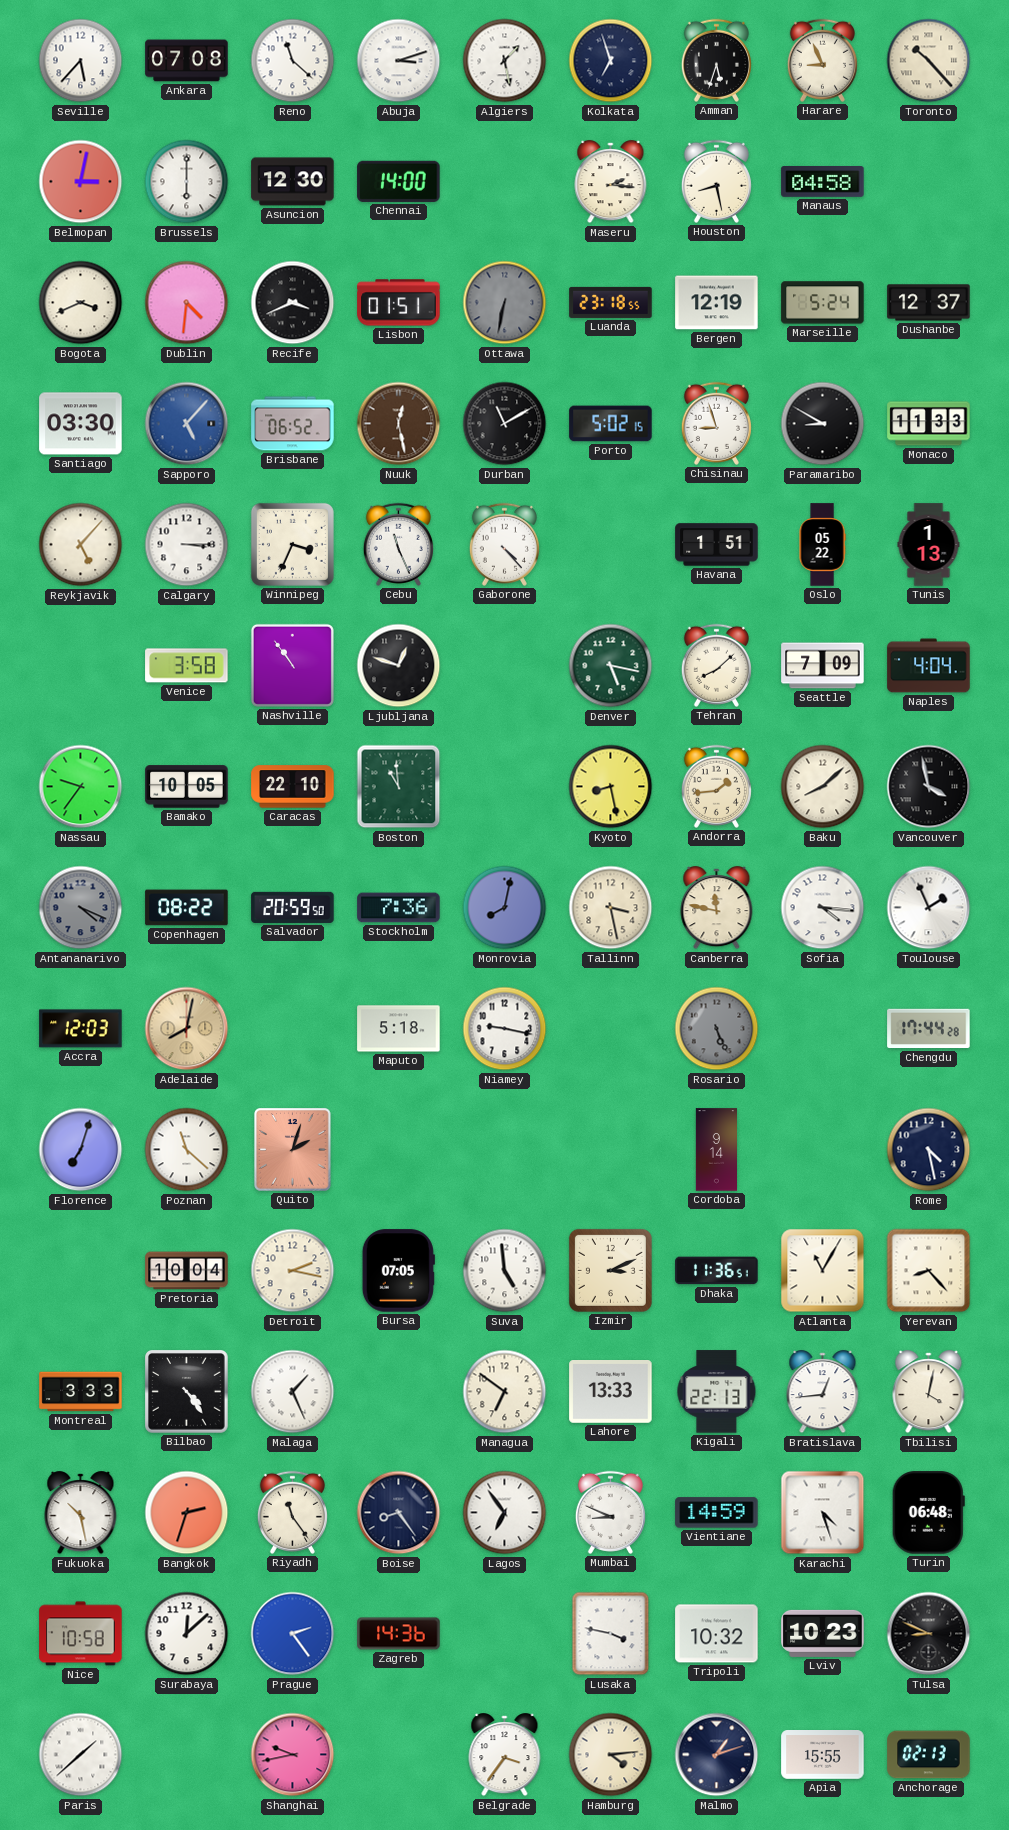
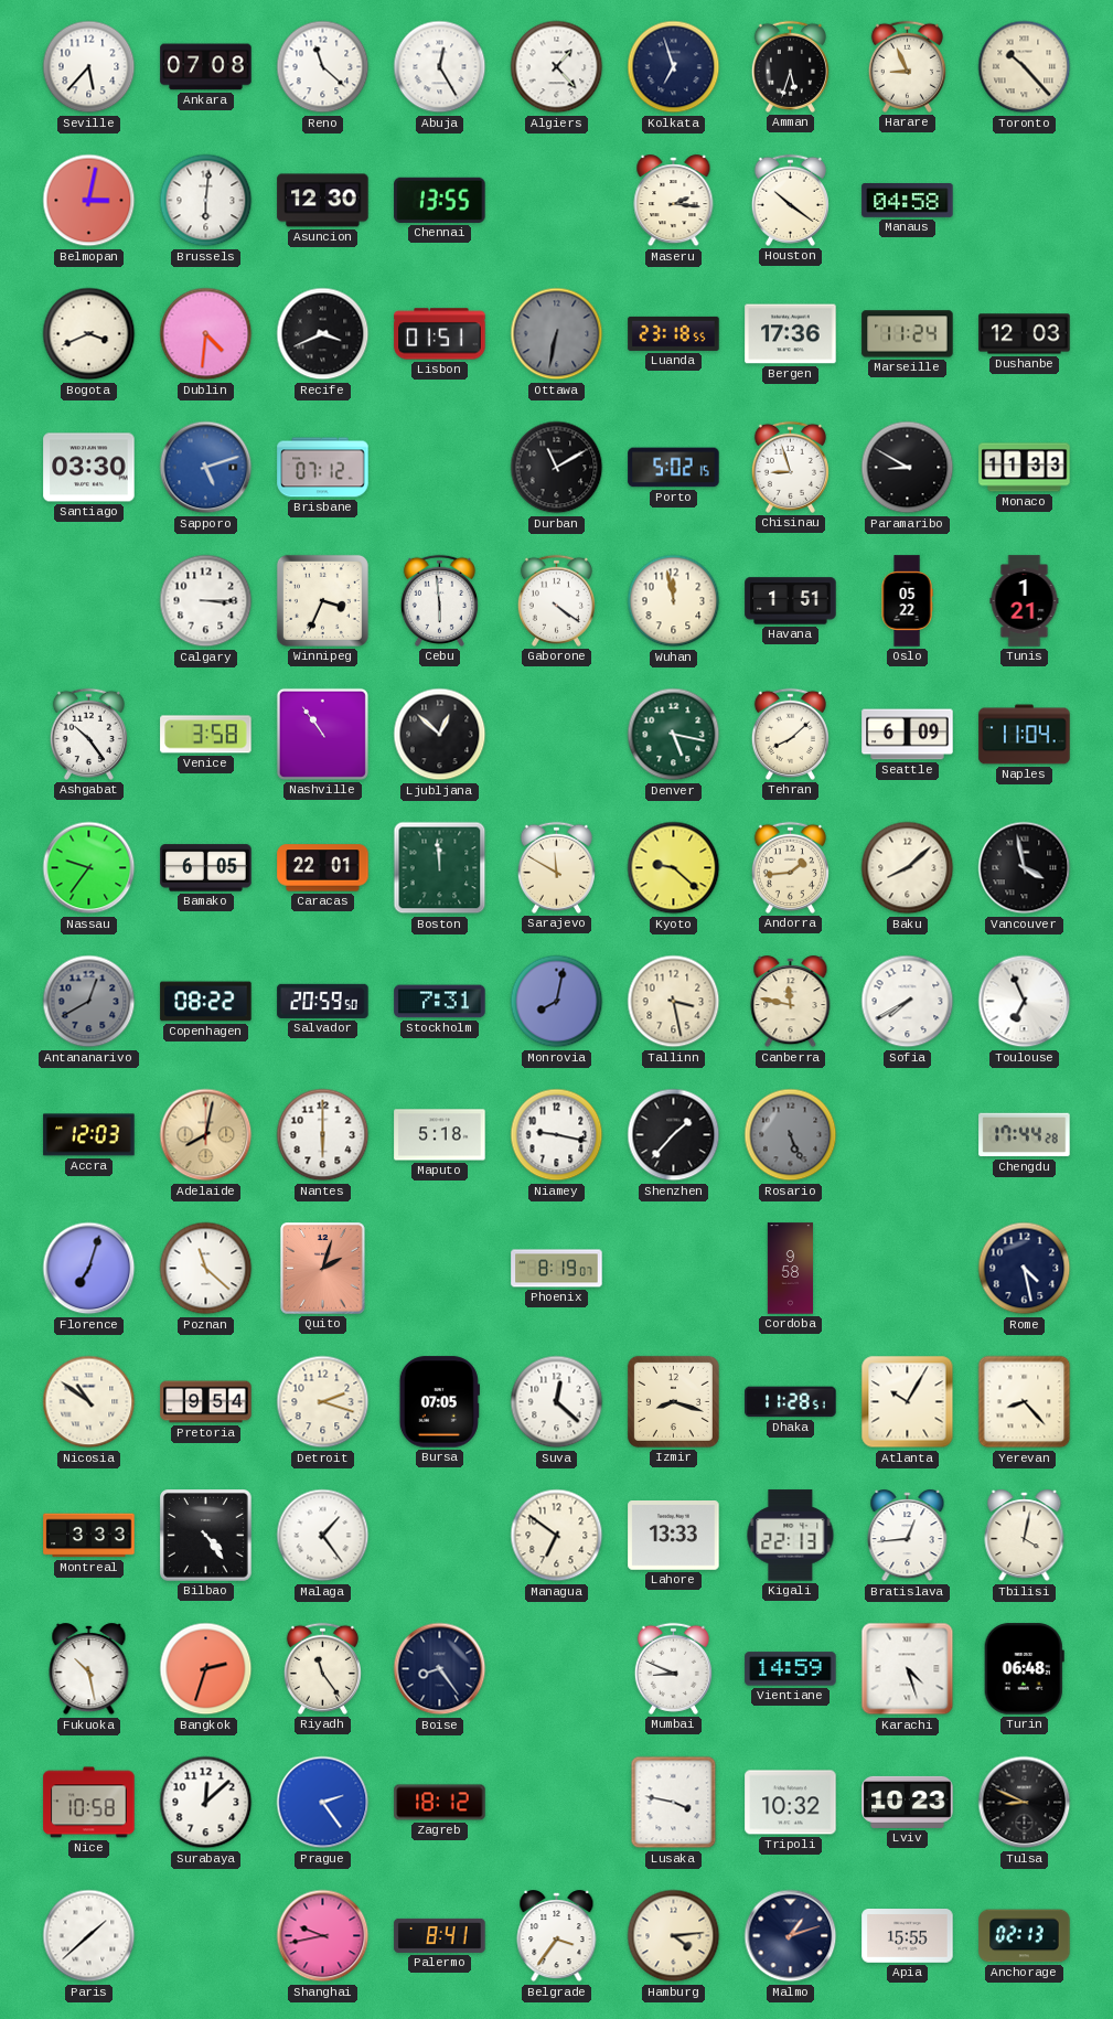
Abuja: 3:12 -> 12:25 (440, 67)
Algiers: 1:28 -> 1:23 (557, 67)
Brussels: 6:00 -> 6:01 (206, 201)
Chennai: 14:00 -> 13:55 (440, 200)
Houston: 8:28 -> 10:21 (790, 200)
Bergen: 12:19 -> 17:36 (791, 334)
Marseille: 5:24 -> 11:24 (908, 334)
Dushanbe: 12:37 -> 12:03 (1025, 334)
Sapporo: 5:07 -> 5:12 (206, 468)
Brisbane: 06:52 -> 07:12 (323, 468)
Nuuk: 12:28 -> none (399, 424)
Reykjavik: 5:07 -> none (81, 545)
Cebu: 11:26 -> 5:59 (439, 600)
Gaborone: 4:23 -> 4:21 (556, 600)
Wuhan: none -> 11:58 (674, 601)
Tunis: 1:13 -> 1:21 (1025, 601)
Ashgabat: none -> 10:24 (88, 734)
Ljubljana: 12:48 -> 12:52 (440, 735)
Seattle: 7:09 -> 6:09 (908, 735)
Naples: 4:04 -> 11:04 (1025, 735)
Bamako: 10:05 -> 6:05 (206, 868)
Caracas: 22:10 -> 22:01 (323, 868)
Boston: 10:59 -> 11:59 (440, 868)
Sarajevo: none -> 11:50 (556, 867)
Kyoto: 8:28 -> 9:22 (674, 868)
Antananarivo: 4:19 -> 12:40 (89, 1002)
Stockholm: 7:36 -> 7:31 (440, 1002)
Sofia: 4:16 -> 7:40 (908, 1002)
Toulouse: 1:56 -> 6:56 (1025, 1002)
Nantes: none -> 6:00 (323, 1135)
Shenzhen: none -> 1:37 (674, 1135)
Phoenix: none -> 8:19 (557, 1269)
Cordoba: 9:14 -> 9:58 (790, 1269)
Nicosia: none -> 10:51 (89, 1402)
Pretoria: 10:04 -> 9:54 (206, 1402)
Detroit: 2:17 -> 2:18 (323, 1402)
Suva: 4:59 -> 12:22 (557, 1402)
Izmir: 3:11 -> 8:18 (673, 1401)
Dhaka: 11:36 -> 11:28 (791, 1402)
Atlanta: 11:05 -> 10:05 (908, 1402)
Malaga: 1:26 -> 1:24 (323, 1536)
Lagos: 6:54 -> none (505, 1513)
Zagreb: 14:36 -> 18:12 (440, 1803)
Palermo: none -> 8:41 (440, 1935)
